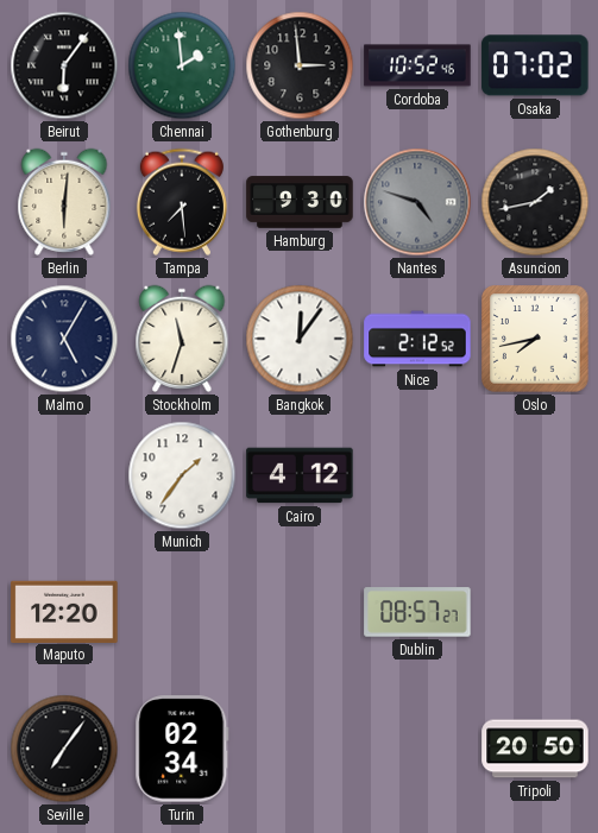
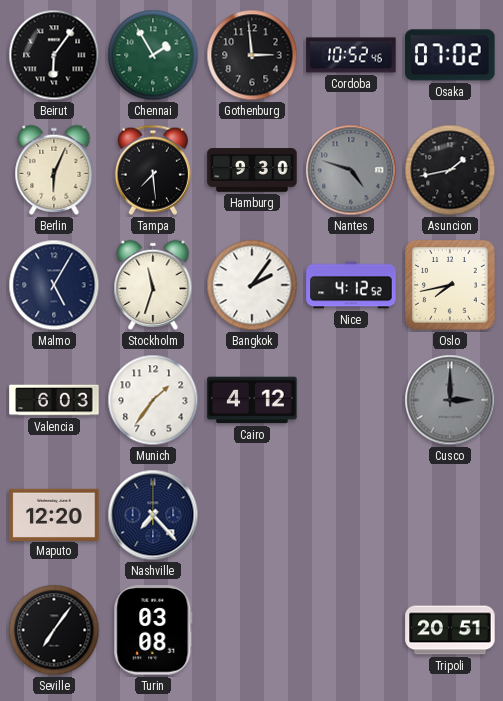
Chennai: 1:59 -> 1:55 (153, 55)
Berlin: 6:01 -> 6:04 (54, 170)
Bangkok: 12:06 -> 2:06 (252, 285)
Nice: 2:12 -> 4:12 (351, 285)
Valencia: none -> 6:03 (54, 400)
Cusco: none -> 3:00 (450, 400)
Nashville: none -> 7:23 (153, 515)
Dublin: 08:57 -> none (417, 612)
Turin: 02:34 -> 03:08 (153, 630)
Tripoli: 20:50 -> 20:51 (450, 630)
